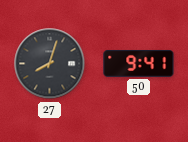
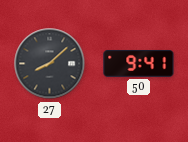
27: 8:03 -> 8:08 (50, 64)
